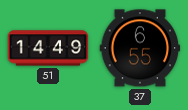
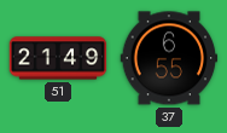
51: 14:49 -> 21:49 (58, 58)
